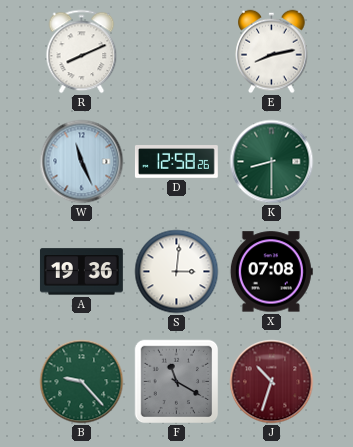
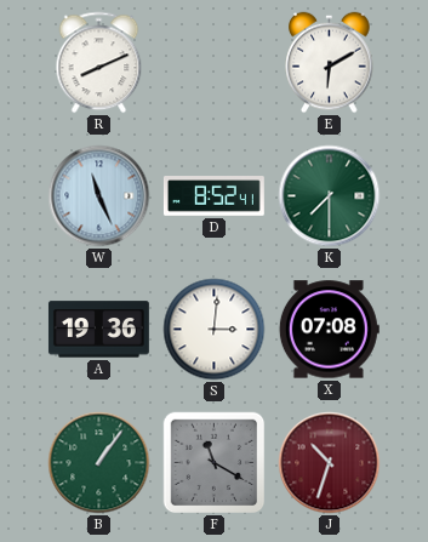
E: 8:13 -> 6:10 (330, 63)
D: 12:58 -> 8:52 (213, 196)
K: 8:30 -> 7:30 (330, 196)
B: 9:23 -> 1:06 (99, 463)
